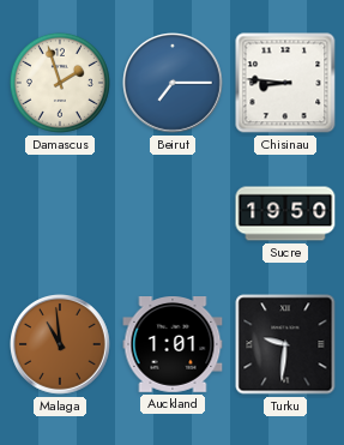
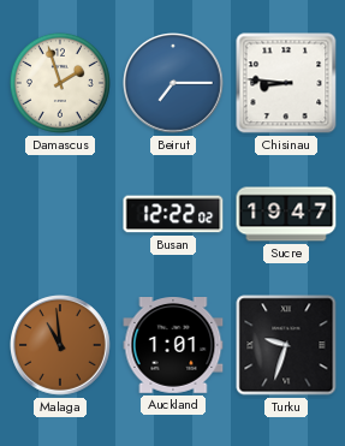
Busan: none -> 12:22 (173, 214)
Sucre: 19:50 -> 19:47 (286, 214)
Turku: 9:31 -> 9:33 (286, 345)
